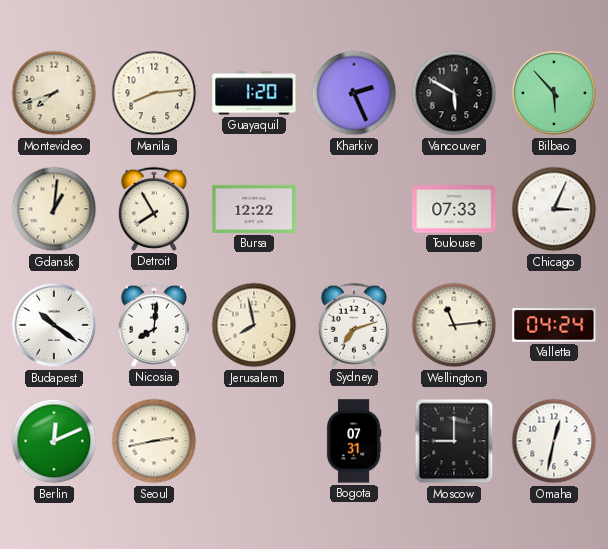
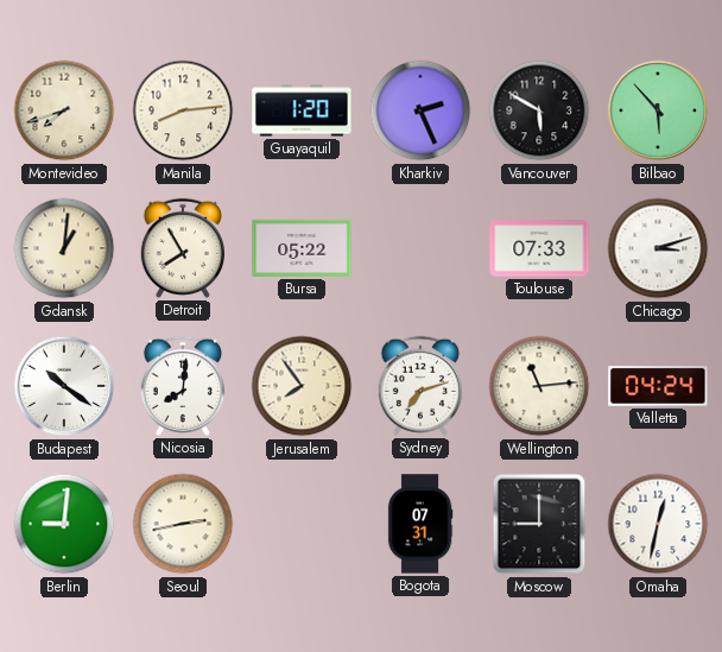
Bursa: 12:22 -> 05:22 (302, 248)
Chicago: 3:04 -> 3:12 (658, 248)
Jerusalem: 7:58 -> 7:54 (302, 386)
Berlin: 12:11 -> 9:01 (64, 524)
